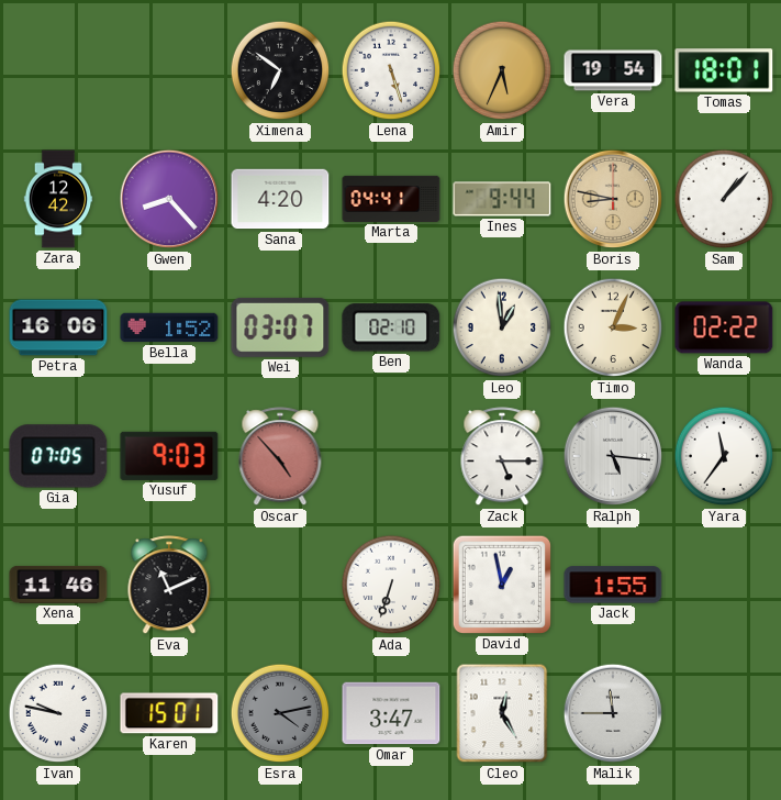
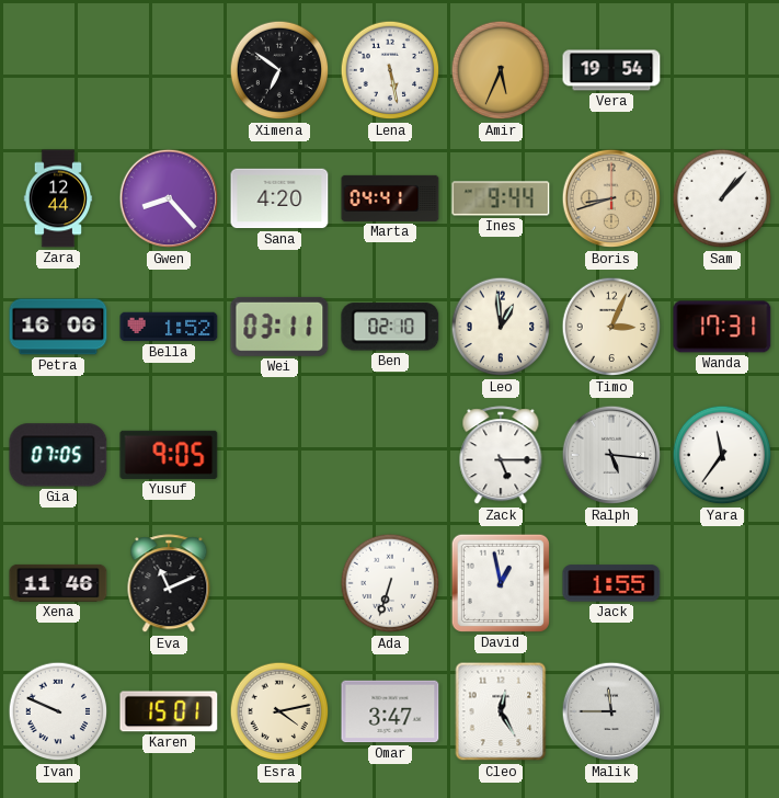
Lena: 5:27 -> 5:28 (390, 70)
Tomas: 18:01 -> none (724, 70)
Zara: 12:42 -> 12:44 (58, 198)
Boris: 8:47 -> 8:42 (611, 198)
Wei: 03:07 -> 03:11 (279, 327)
Wanda: 02:22 -> 17:31 (722, 327)
Yusuf: 9:03 -> 9:05 (169, 455)
Oscar: 4:53 -> none (280, 457)
Ivan: 9:47 -> 9:49 (58, 711)
Esra dial: grey -> cream (279, 711)
